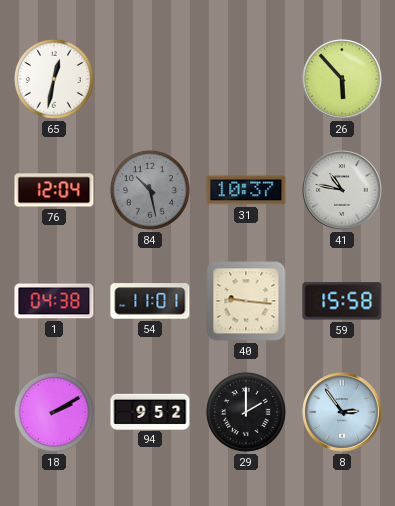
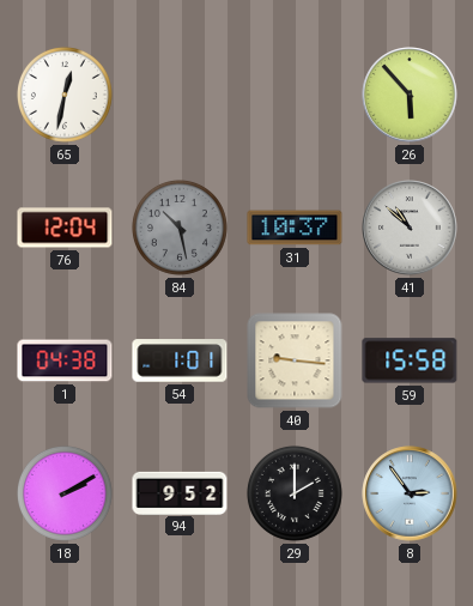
41: 10:47 -> 10:52 (410, 228)
54: 11:01 -> 1:01 (180, 360)
